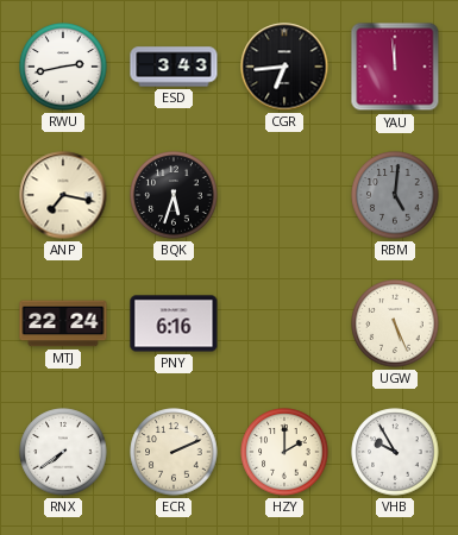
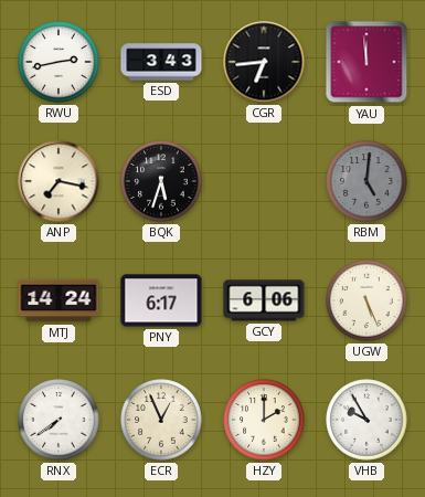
MTJ: 22:24 -> 14:24 (59, 300)
PNY: 6:16 -> 6:17 (161, 300)
GCY: none -> 6:06 (264, 300)
ECR: 2:11 -> 12:56 (161, 420)
